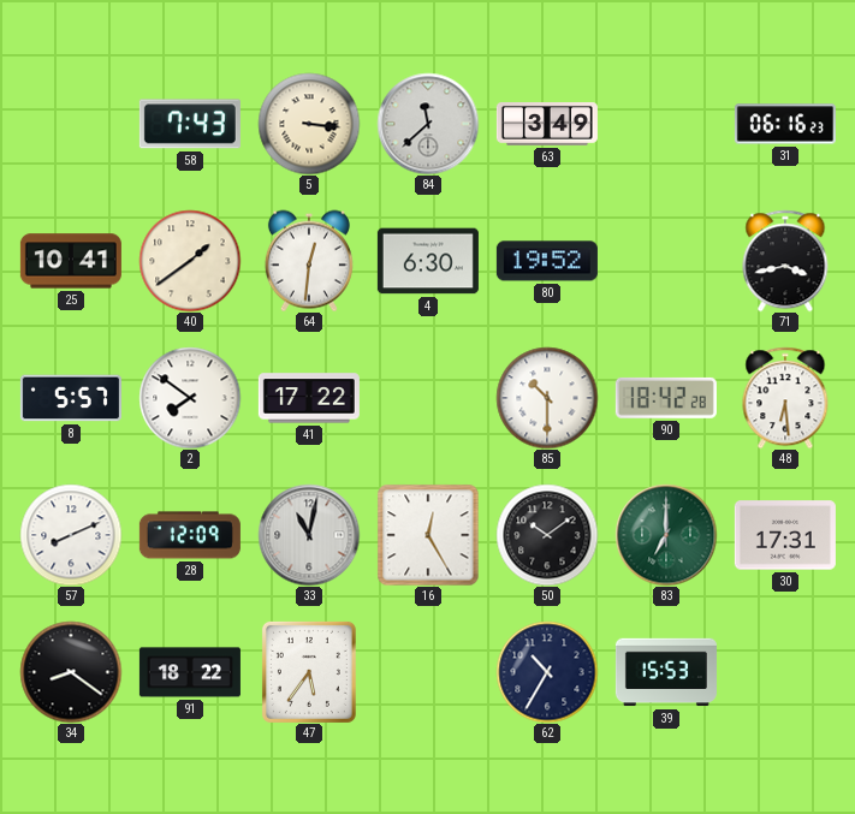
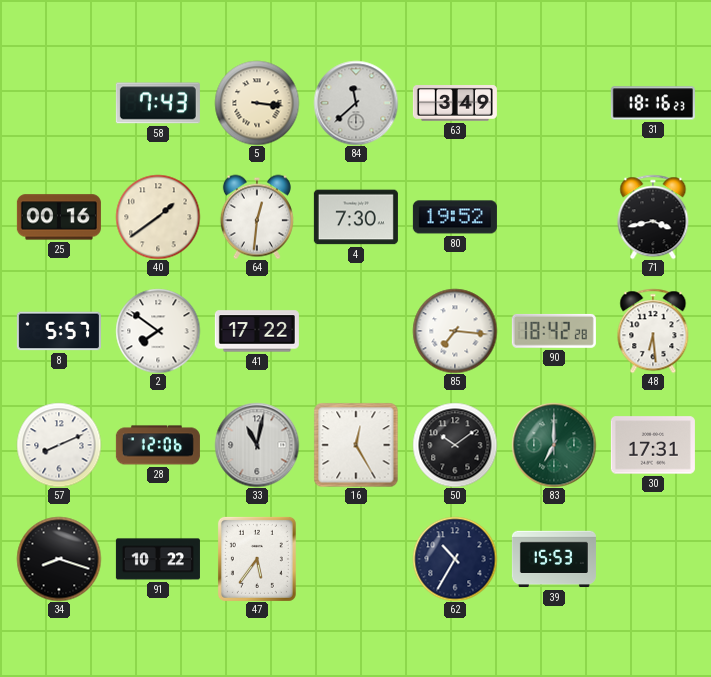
31: 06:16 -> 18:16 (653, 103)
25: 10:41 -> 00:16 (59, 217)
4: 6:30 -> 7:30 (356, 217)
85: 10:30 -> 7:16 (455, 331)
28: 12:09 -> 12:06 (158, 445)
34: 8:21 -> 8:18 (59, 559)
91: 18:22 -> 10:22 (158, 559)
